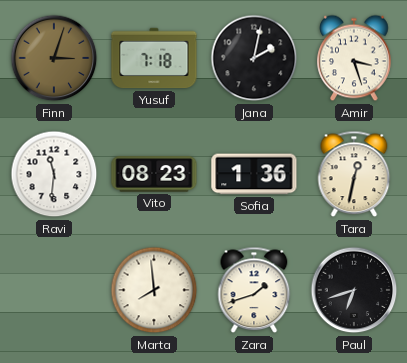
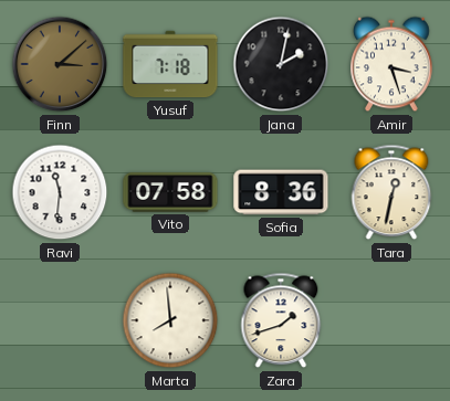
Finn: 3:03 -> 3:08 (60, 64)
Vito: 08:23 -> 07:58 (170, 192)
Sofia: 1:36 -> 8:36 (281, 192)
Paul: 6:42 -> none (354, 290)
